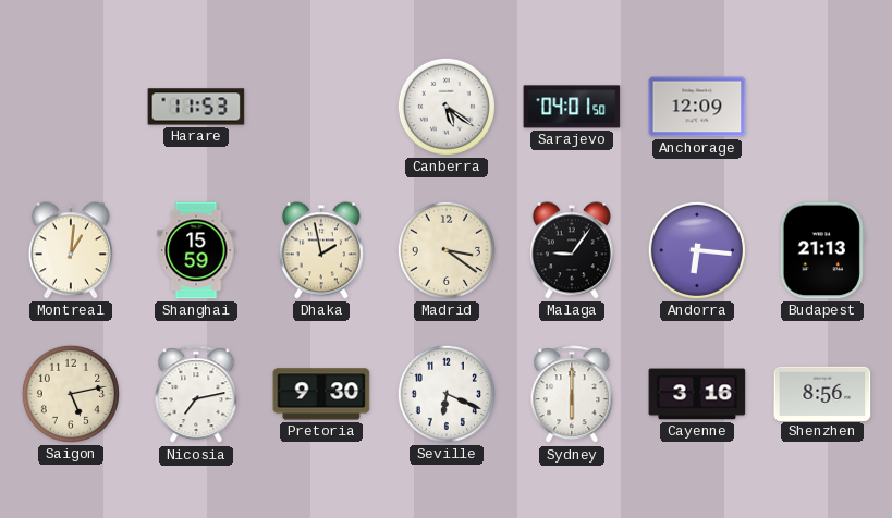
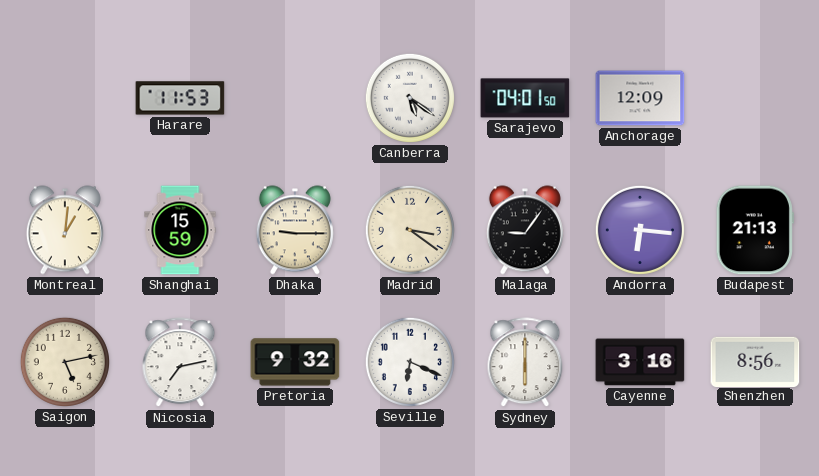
Dhaka: 1:58 -> 9:15 (295, 230)
Pretoria: 9:30 -> 9:32 (295, 362)
